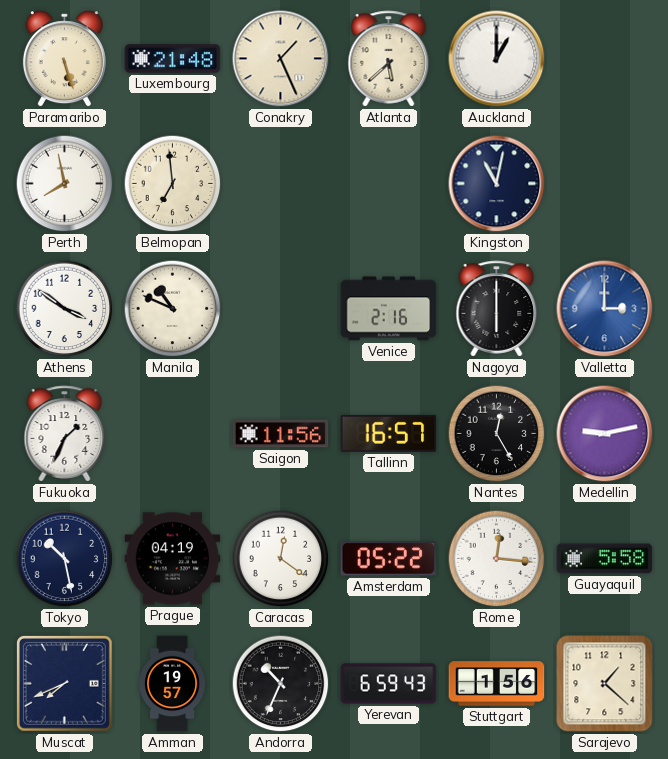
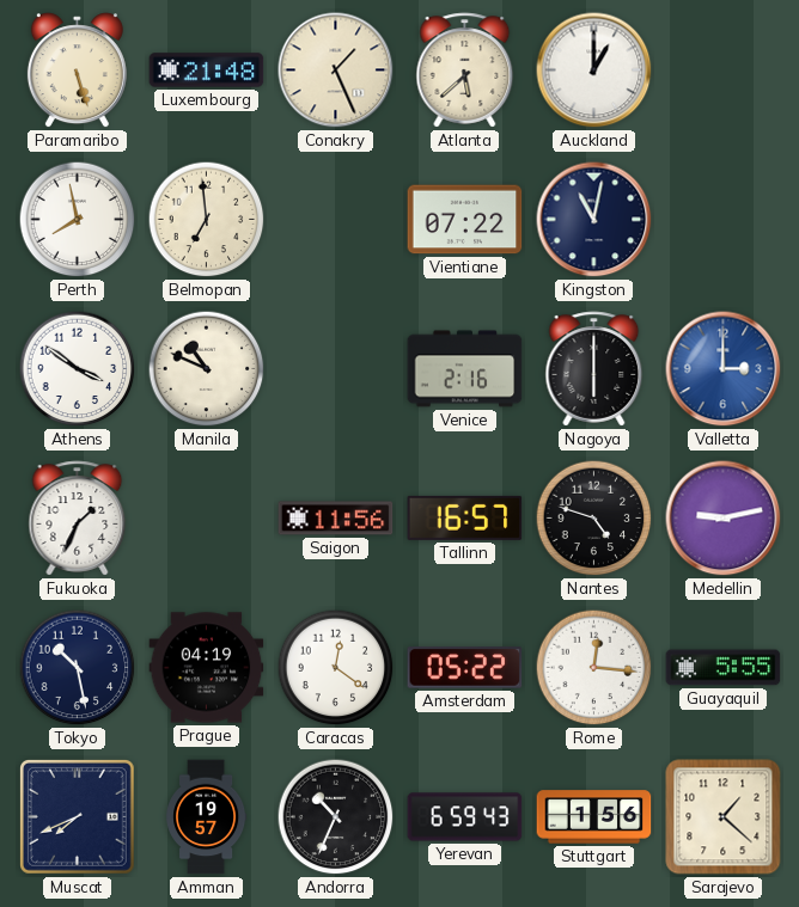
Vientiane: none -> 07:22 (465, 220)
Nantes: 12:25 -> 4:48 (594, 519)
Guayaquil: 5:58 -> 5:55 (724, 668)
